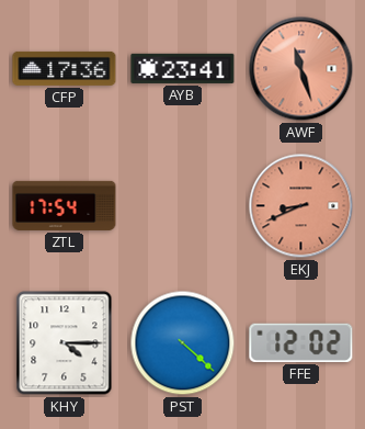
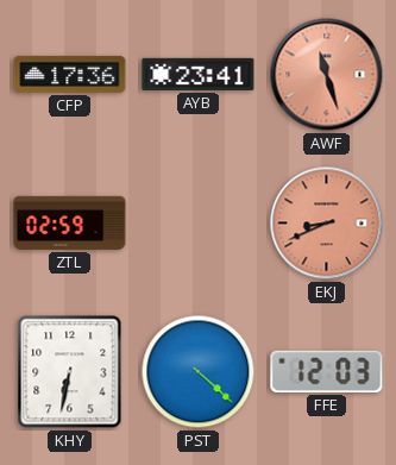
ZTL: 17:54 -> 02:59 (70, 222)
KHY: 4:15 -> 6:32 (70, 372)
FFE: 12:02 -> 12:03 (327, 371)
